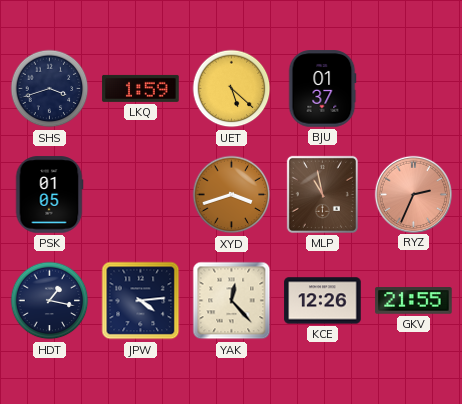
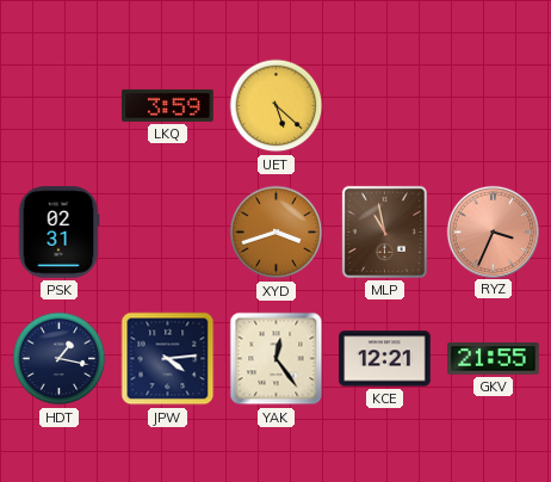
SHS: 3:42 -> none (50, 89)
LKQ: 1:59 -> 3:59 (168, 105)
BJU: 01:37 -> none (322, 89)
PSK: 01:05 -> 02:31 (58, 233)
RYZ: 2:34 -> 3:34 (493, 231)
YAK: 12:23 -> 12:24 (277, 359)
KCE: 12:26 -> 12:21 (385, 359)
